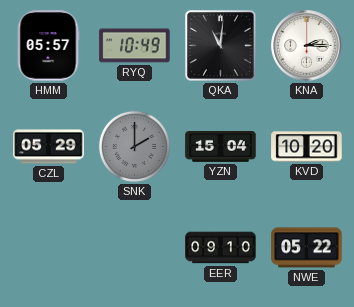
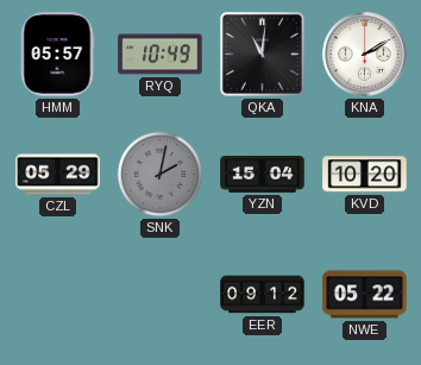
KNA: 2:15 -> 2:10 (365, 55)
SNK: 2:00 -> 2:02 (159, 174)
EER: 09:10 -> 09:12 (263, 295)
